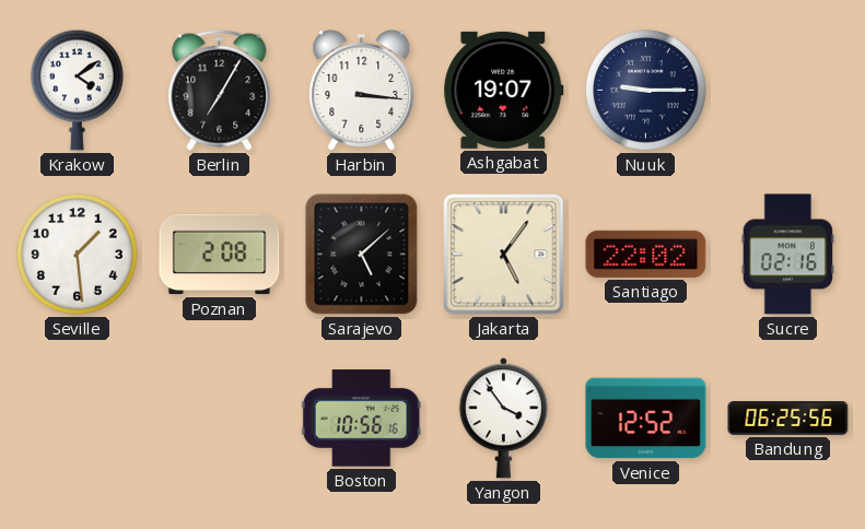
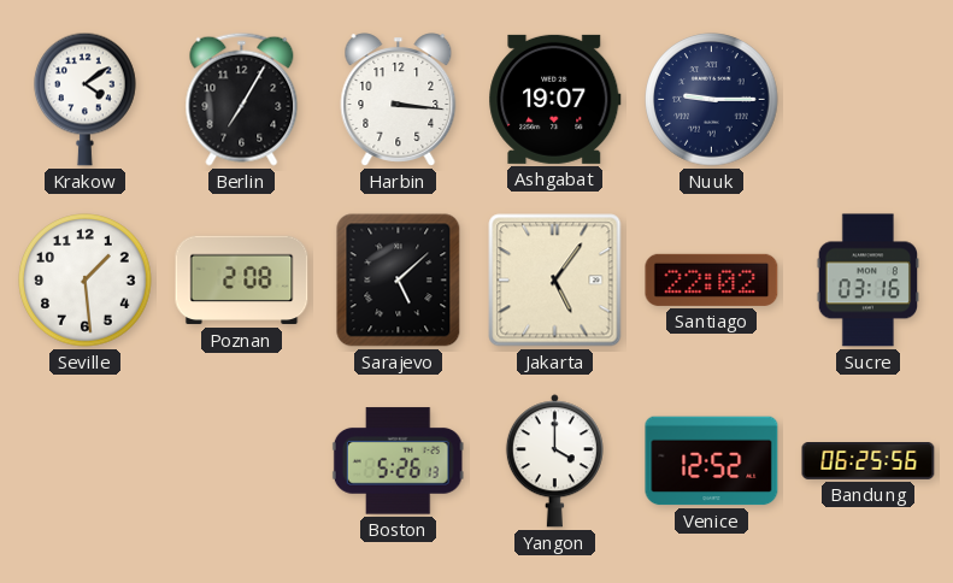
Sucre: 02:16 -> 03:16 (867, 281)
Boston: 10:56 -> 5:26 (398, 461)
Yangon: 3:54 -> 4:00 (554, 461)
